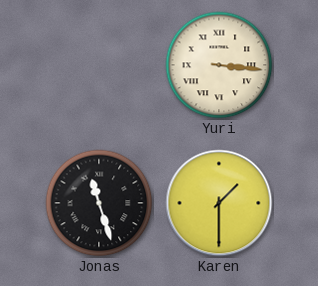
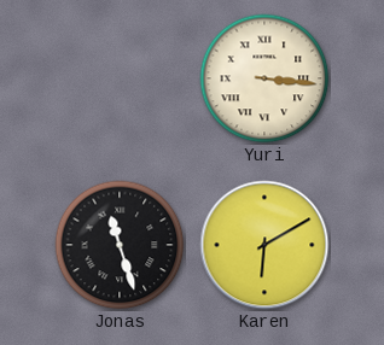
Karen: 1:30 -> 6:10 (264, 245)
